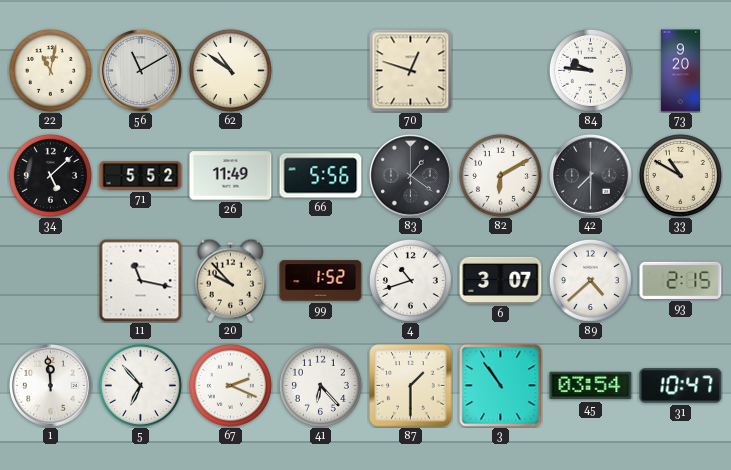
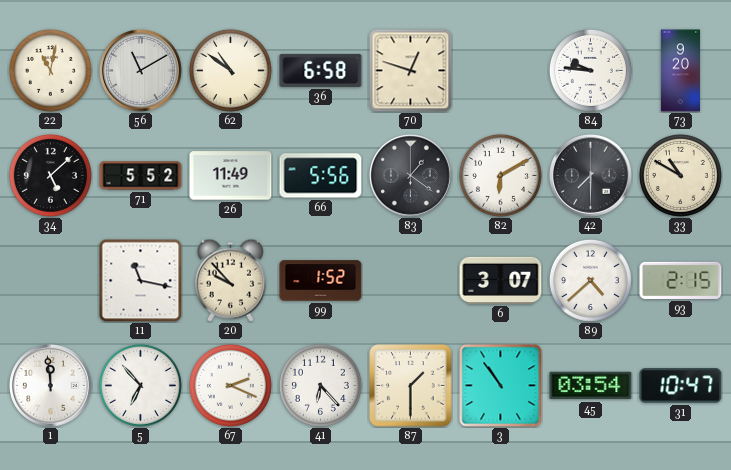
36: none -> 6:58 (321, 70)
4: 10:42 -> none (410, 280)
